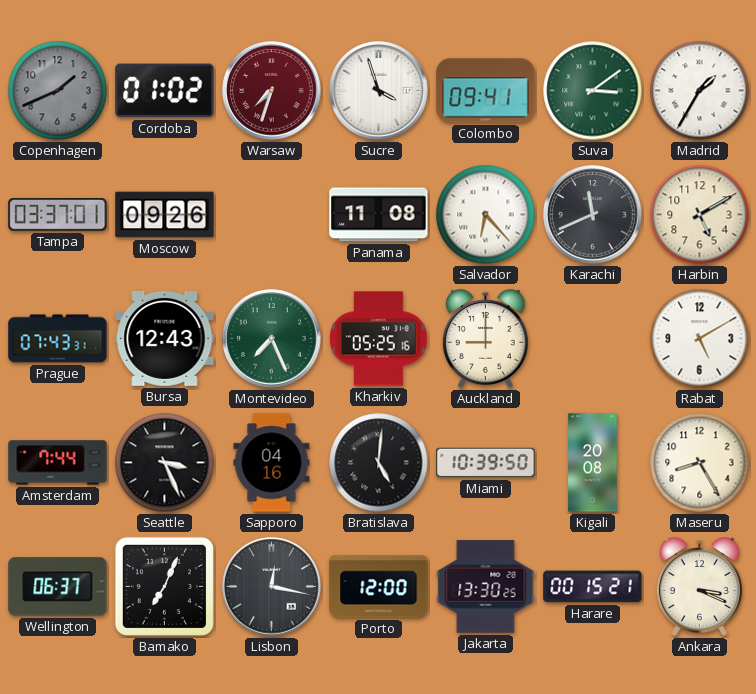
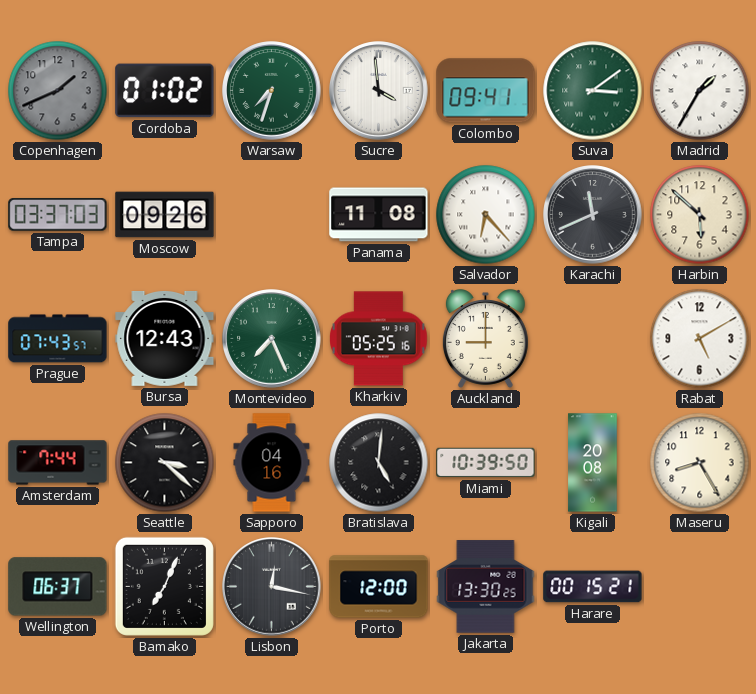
Warsaw dial: burgundy -> green (272, 91)
Sucre: 3:57 -> 3:59 (379, 91)
Tampa: 03:37:01 -> 03:37:03 (58, 215)
Harbin: 5:10 -> 5:52 (700, 215)
Prague: 07:43:31 -> 07:43:57 (58, 339)
Seattle: 3:26 -> 3:22 (165, 463)
Ankara: 3:19 -> none (699, 587)
